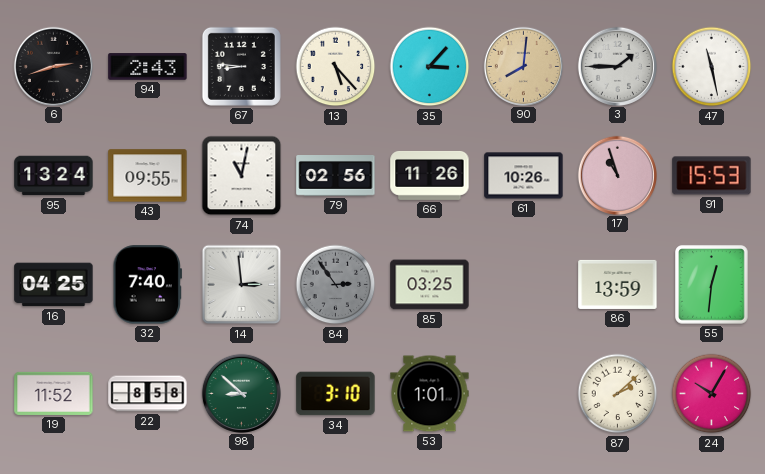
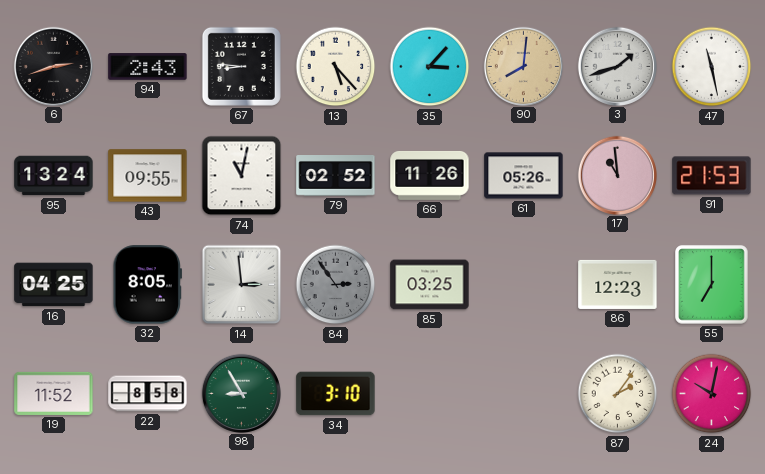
3: 1:45 -> 1:42 (617, 66)
79: 02:56 -> 02:52 (336, 176)
61: 10:26 -> 05:26 (524, 176)
17: 10:57 -> 10:59 (617, 175)
91: 15:53 -> 21:53 (712, 176)
32: 7:40 -> 8:05 (147, 285)
86: 13:59 -> 12:23 (618, 284)
55: 12:31 -> 7:00 (712, 285)
98: 8:52 -> 8:55 (241, 393)
53: 1:01 -> none (430, 394)
87: 2:08 -> 2:06 (618, 394)
24: 10:05 -> 10:02 (712, 394)
